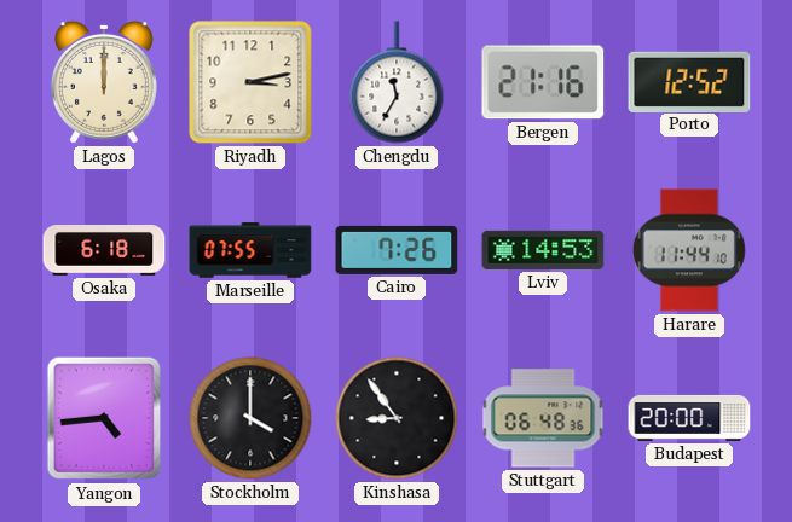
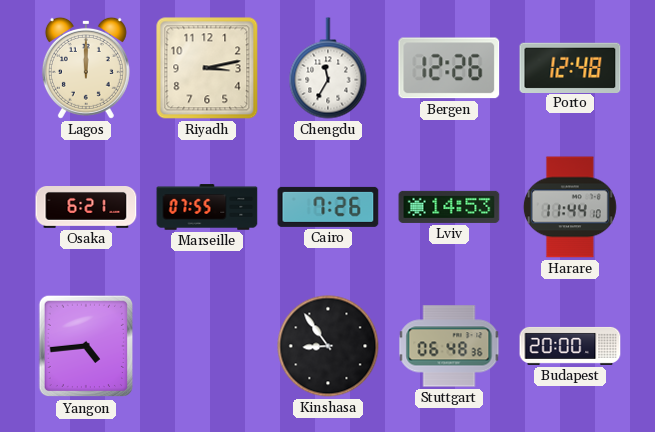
Bergen: 21:16 -> 12:26 (449, 68)
Porto: 12:52 -> 12:48 (570, 67)
Osaka: 6:18 -> 6:21 (86, 208)
Stockholm: 4:00 -> none (250, 418)
